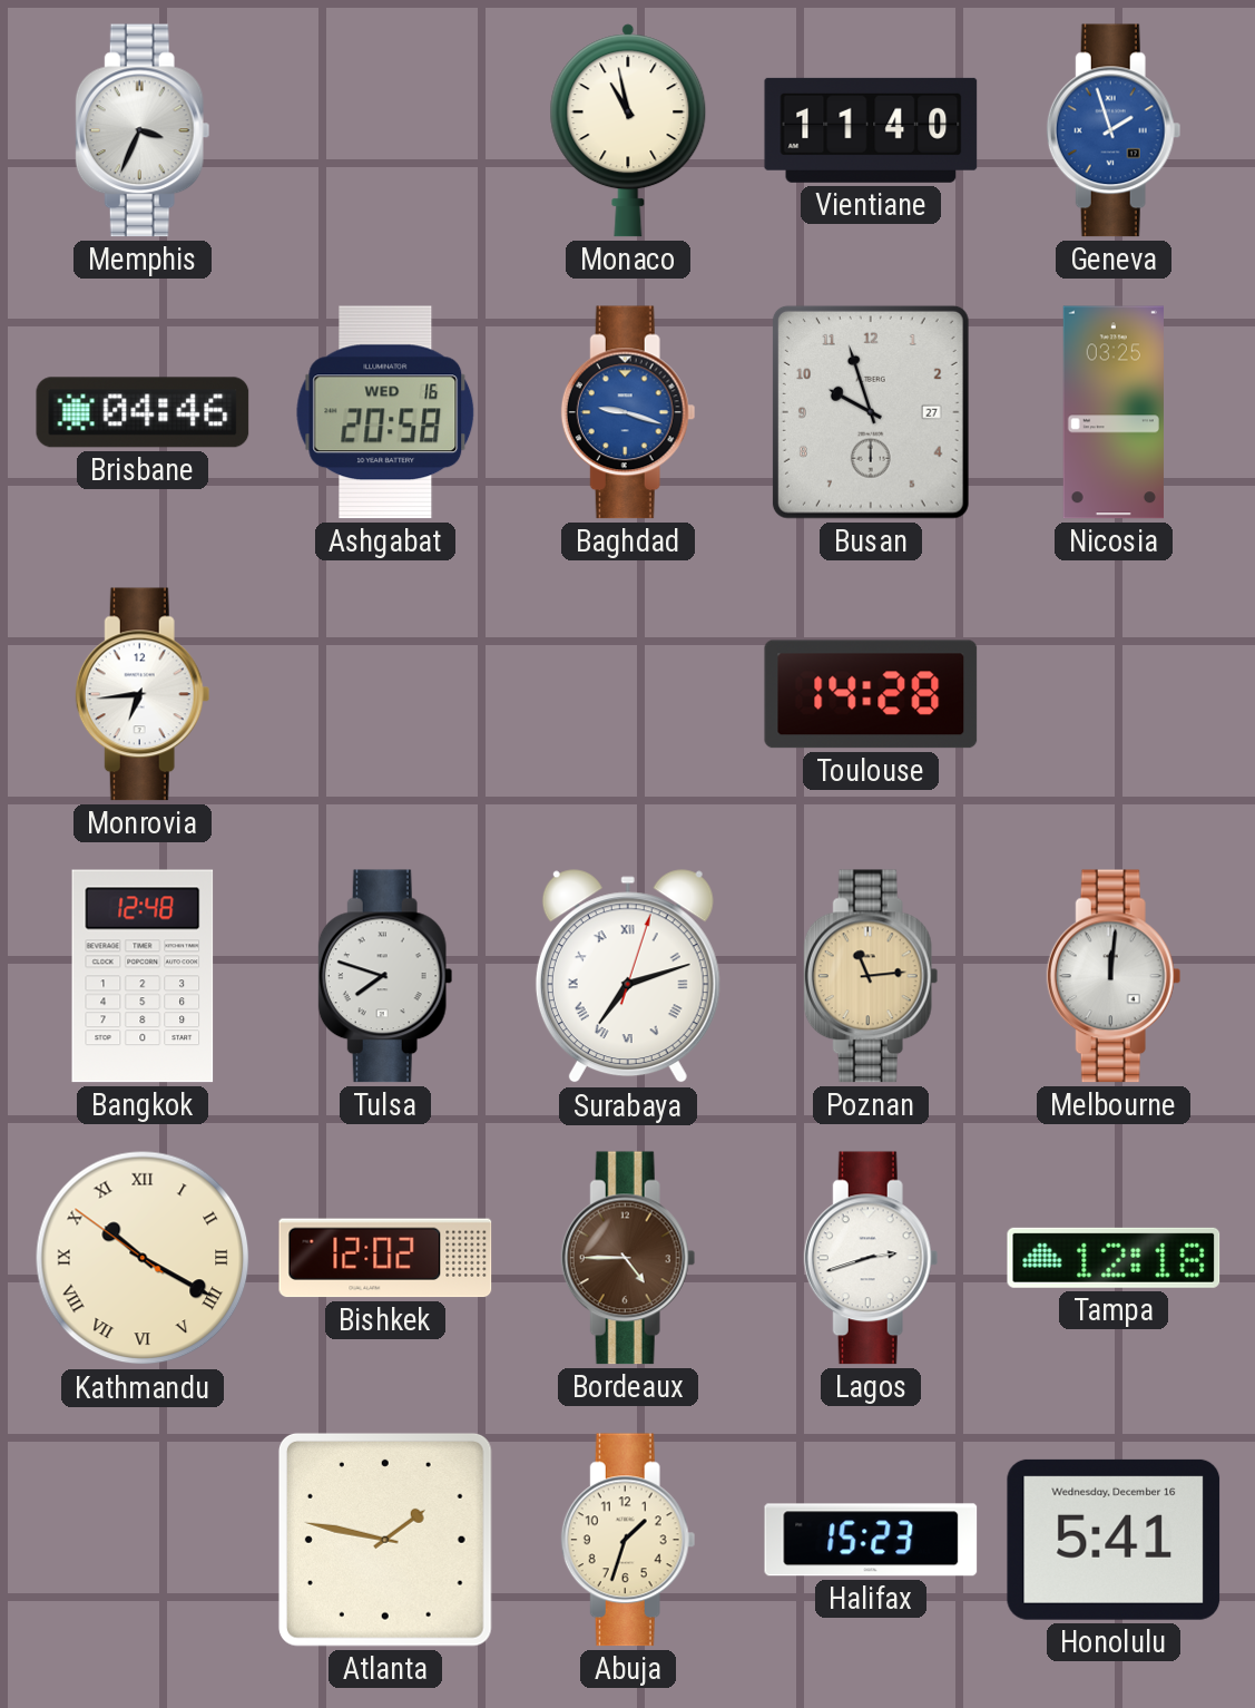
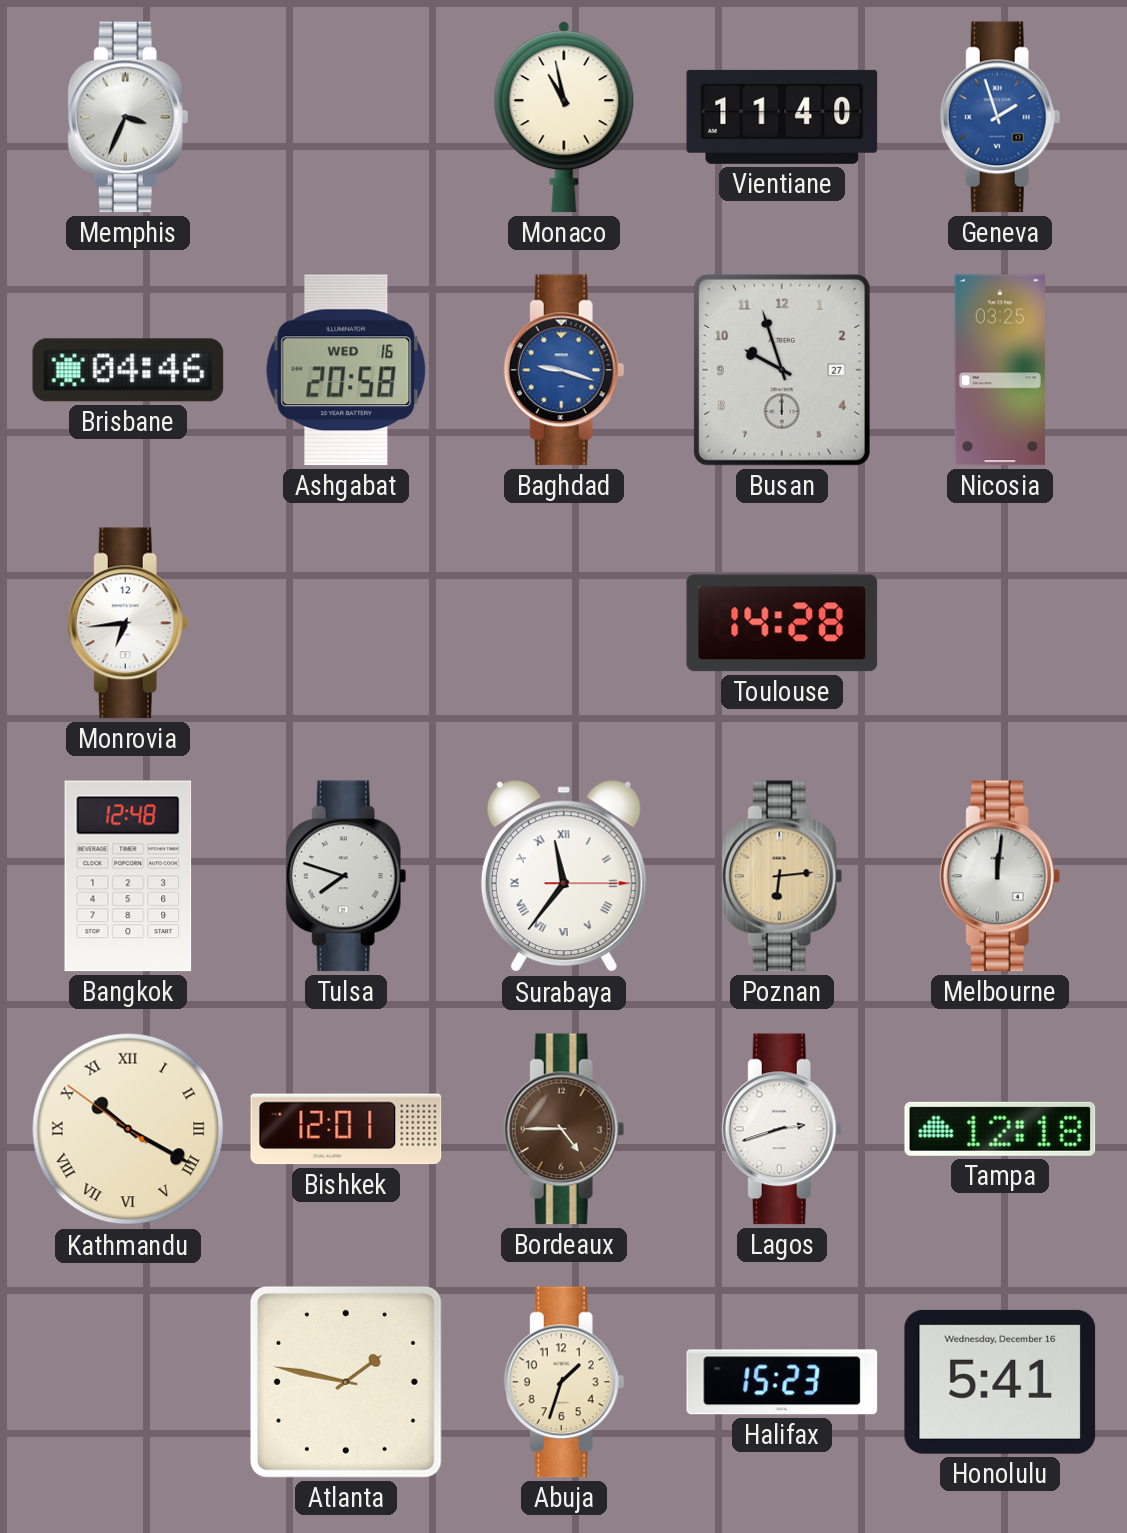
Surabaya: 7:12 -> 11:36 (564, 877)
Poznan: 11:14 -> 6:14 (782, 876)
Bishkek: 12:02 -> 12:01 (346, 1129)
